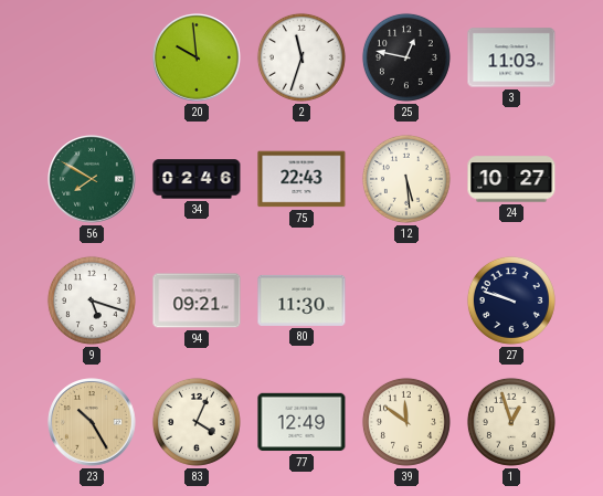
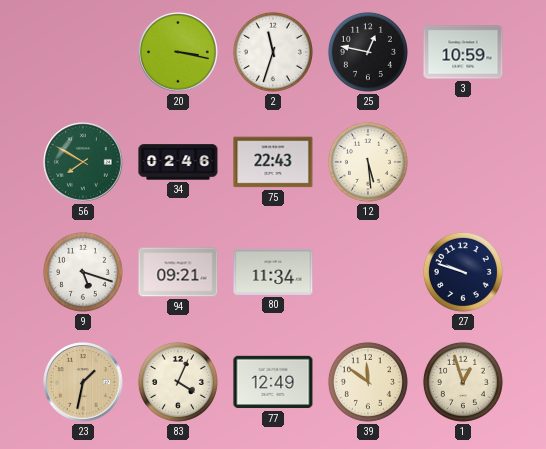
20: 9:59 -> 3:17 (178, 52)
3: 11:03 -> 10:59 (463, 52)
24: 10:27 -> none (511, 179)
80: 11:30 -> 11:34 (273, 272)
23: 10:25 -> 1:32 (83, 382)
